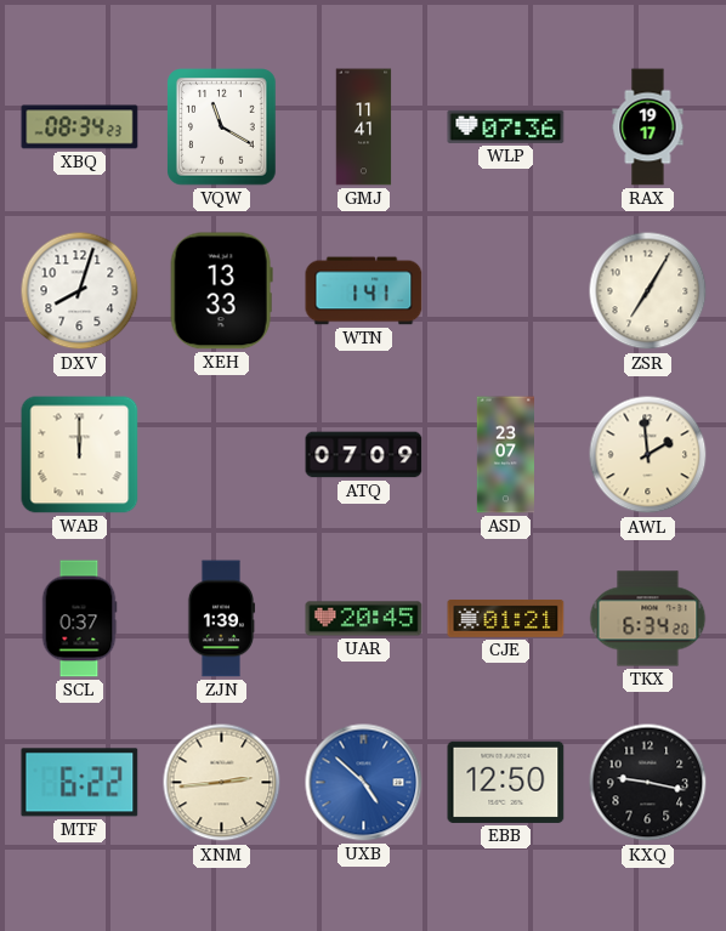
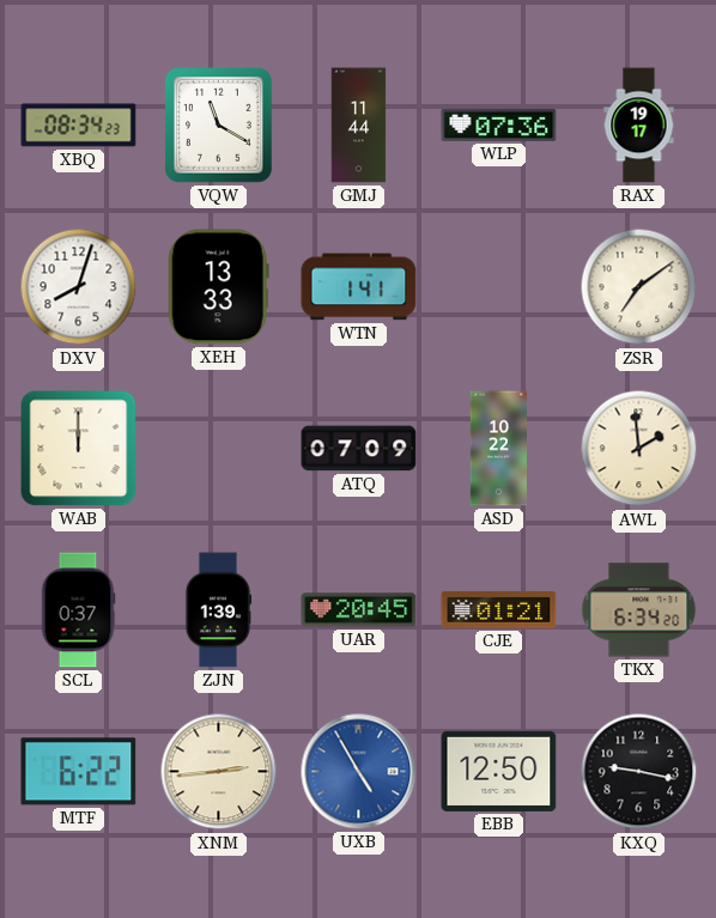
GMJ: 11:41 -> 11:44 (359, 126)
ZSR: 7:05 -> 7:09 (639, 287)
ASD: 23:07 -> 10:22 (498, 449)
UXB: 4:52 -> 4:55 (359, 772)
